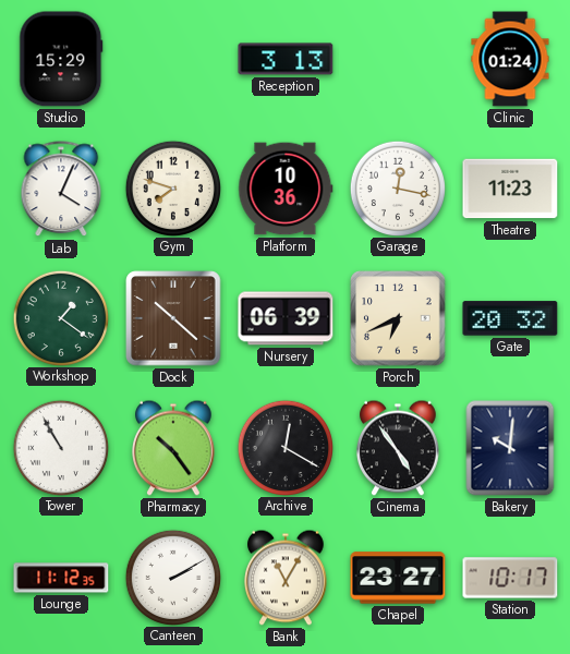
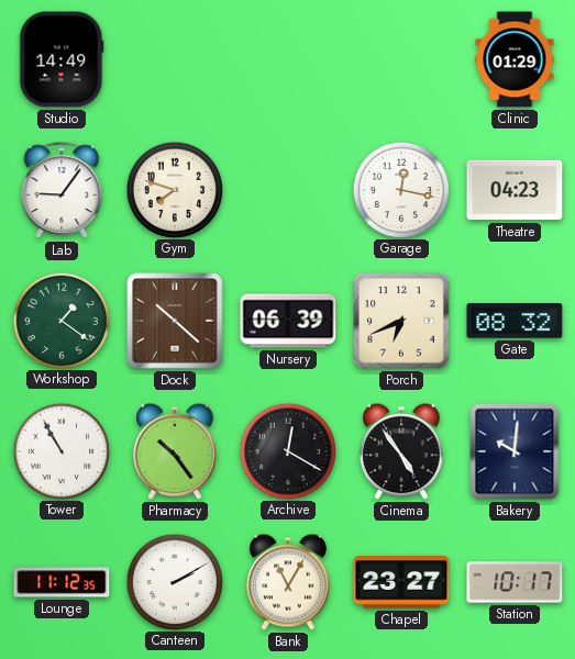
Studio: 15:29 -> 14:49 (62, 59)
Reception: 3:13 -> none (286, 59)
Clinic: 01:24 -> 01:29 (515, 59)
Lab: 4:04 -> 9:06 (62, 191)
Platform: 10:36 -> none (286, 189)
Theatre: 11:23 -> 04:23 (515, 190)
Gate: 20:32 -> 08:32 (515, 321)
